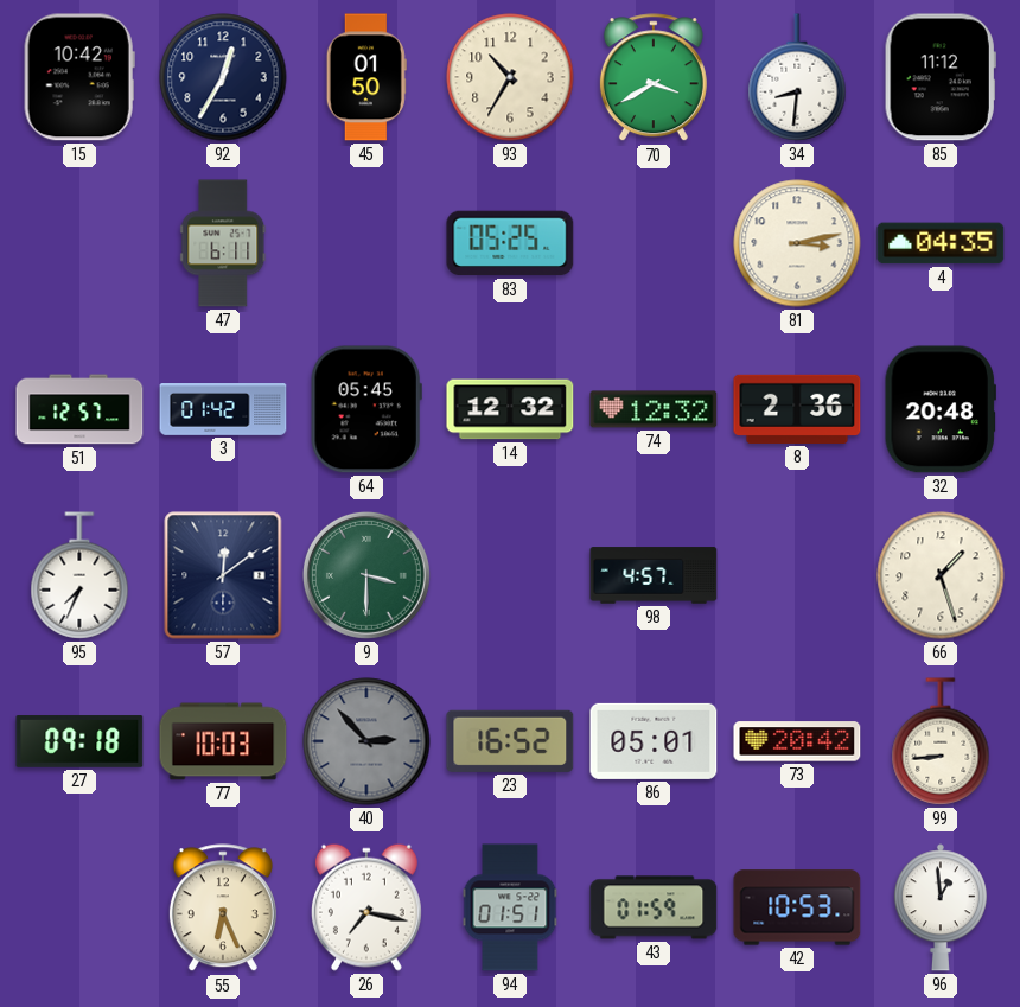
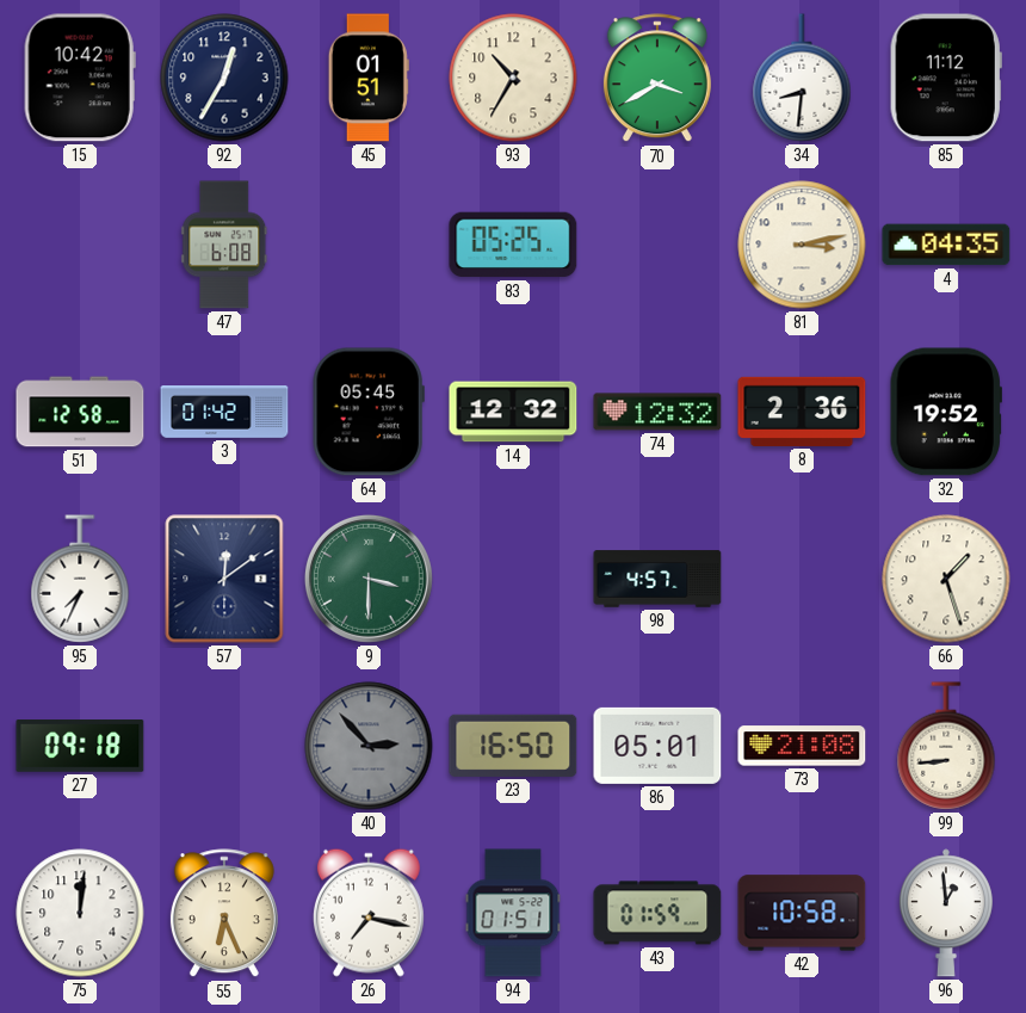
45: 01:50 -> 01:51 (369, 78)
47: 6:11 -> 6:08 (224, 245)
51: 12:57 -> 12:58 (80, 412)
32: 20:48 -> 19:52 (946, 412)
77: 10:03 -> none (223, 741)
23: 16:52 -> 16:50 (513, 746)
73: 20:42 -> 21:08 (802, 746)
75: none -> 12:01 (80, 913)
42: 10:53 -> 10:58 (802, 913)
